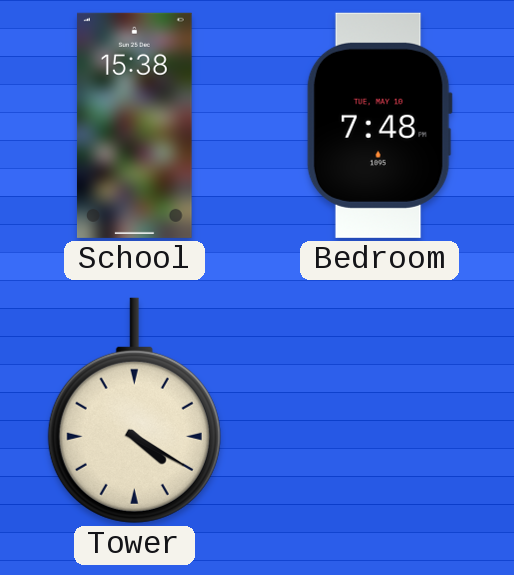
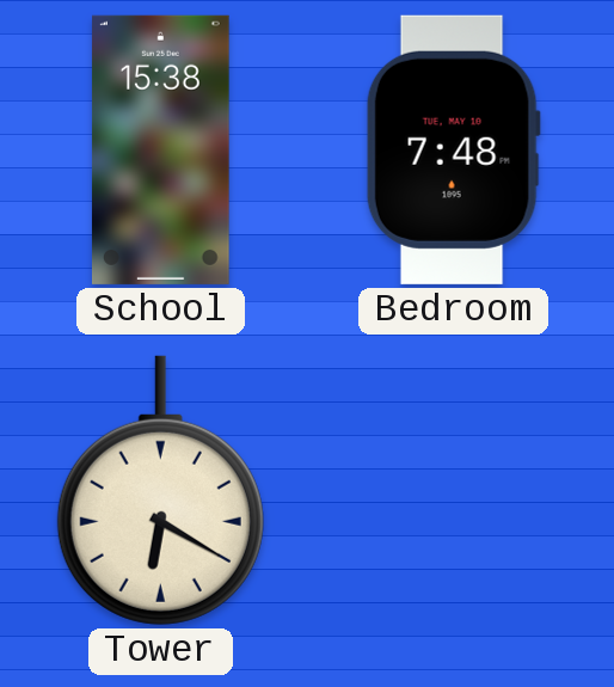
Tower: 4:20 -> 6:20 (160, 490)
